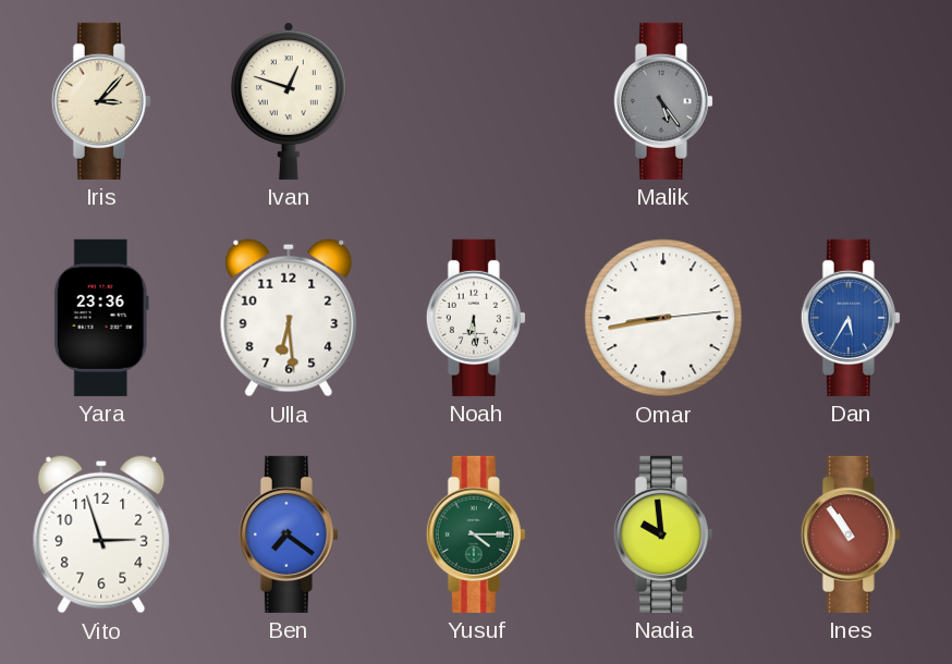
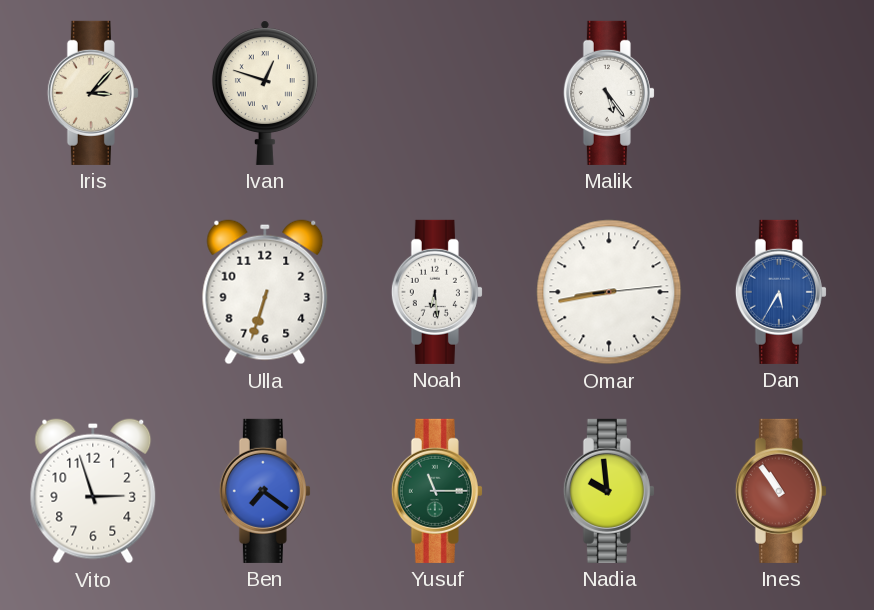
Malik dial: grey -> white (609, 93)
Yara: 23:36 -> none (101, 318)
Ulla: 6:29 -> 6:33 (265, 292)
Yusuf: 4:15 -> 11:15 (437, 491)
